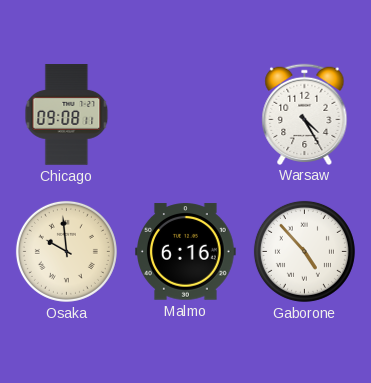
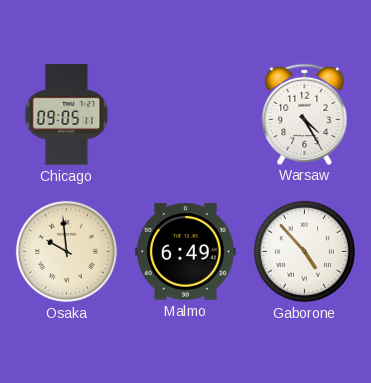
Chicago: 09:08 -> 09:05 (67, 115)
Malmo: 6:16 -> 6:49 (186, 252)
